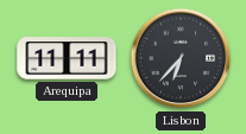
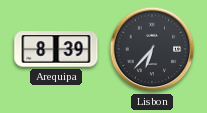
Arequipa: 11:11 -> 8:39 (56, 49)
